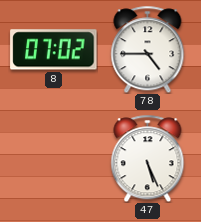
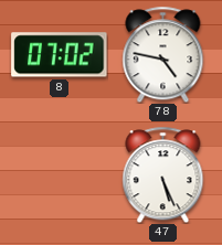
78: 4:45 -> 4:47 (163, 54)
